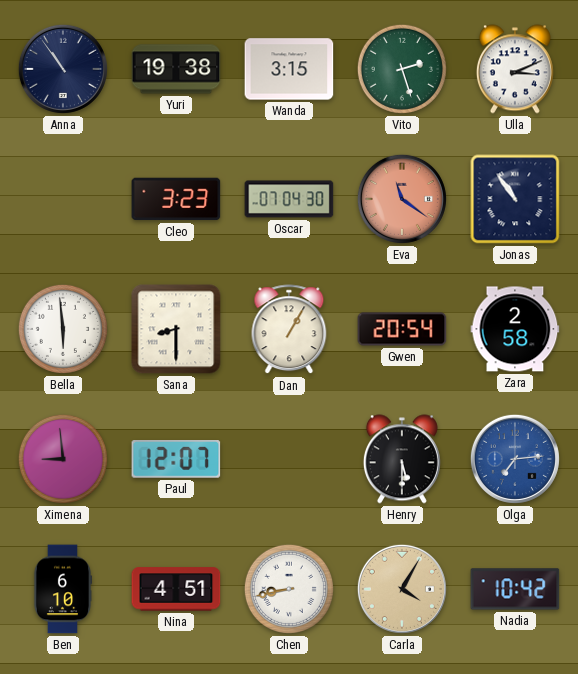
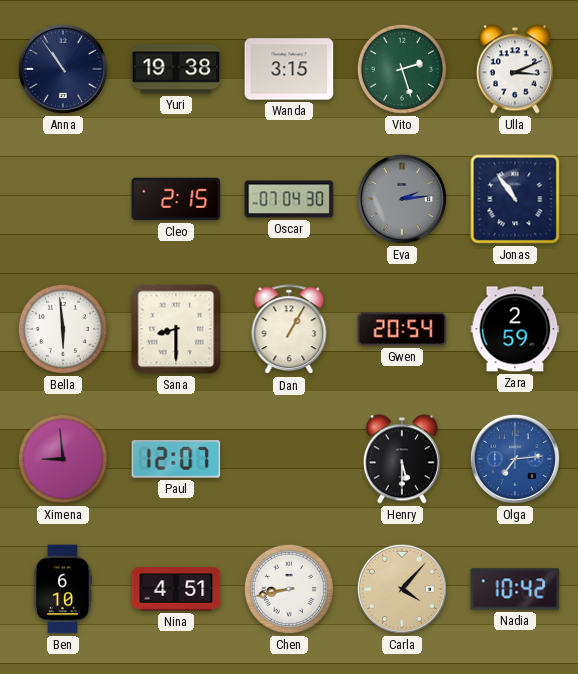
Cleo: 3:23 -> 2:15 (176, 199)
Eva: 11:21 -> 2:14 (402, 199)
Eva dial: salmon -> grey (402, 199)
Zara: 2:58 -> 2:59 (515, 329)
Carla: 4:05 -> 4:07 (402, 589)
